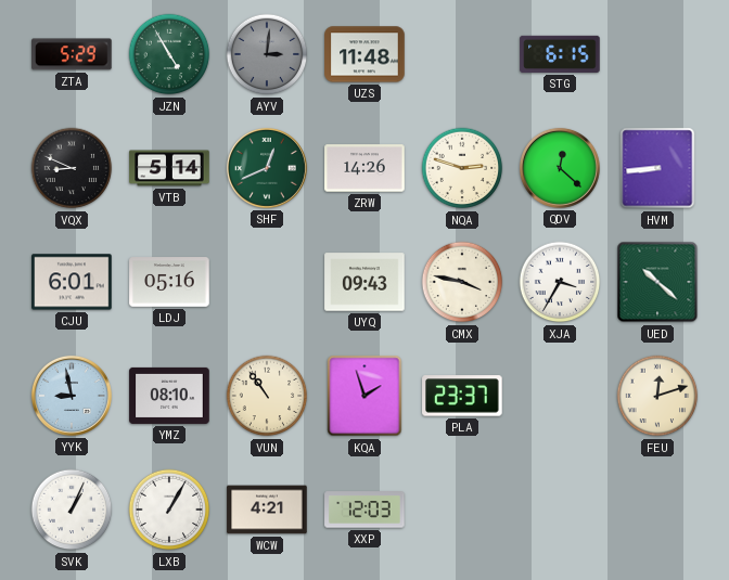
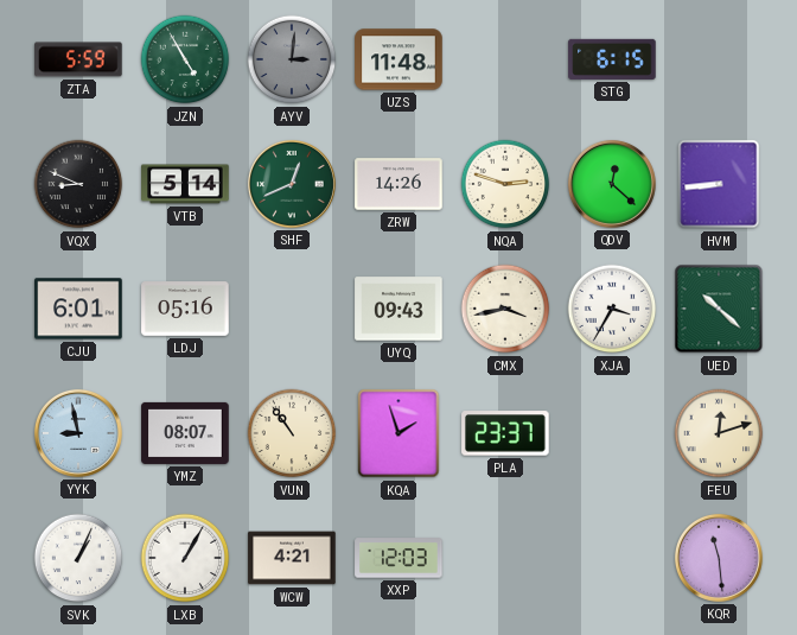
ZTA: 5:29 -> 5:59 (78, 59)
CMX: 3:47 -> 3:43 (505, 309)
YMZ: 08:10 -> 08:07 (185, 433)
KQR: none -> 11:29 (719, 558)
